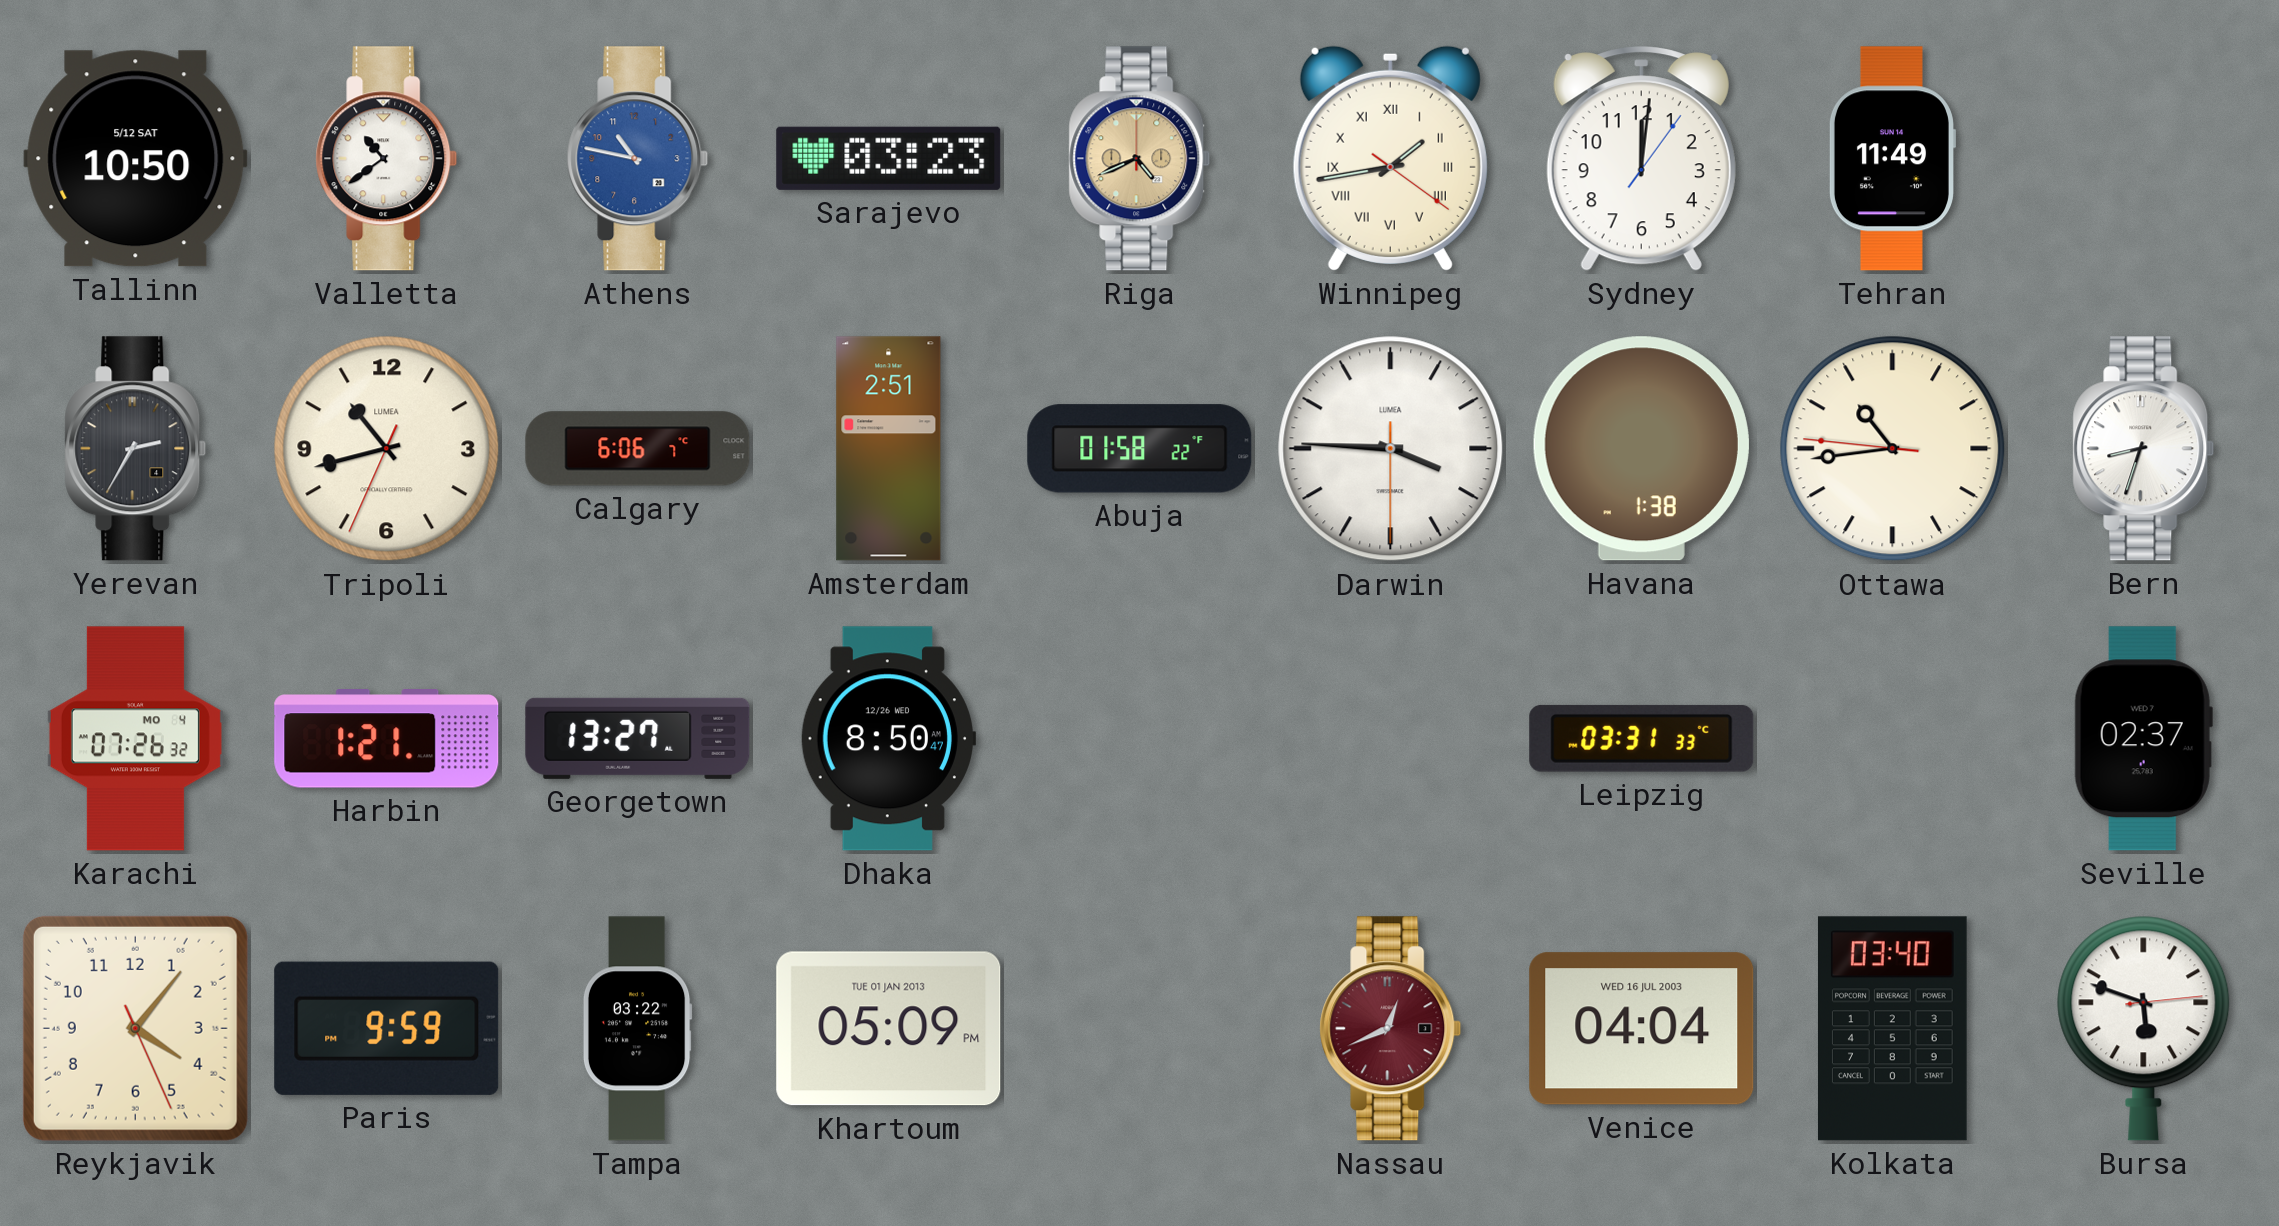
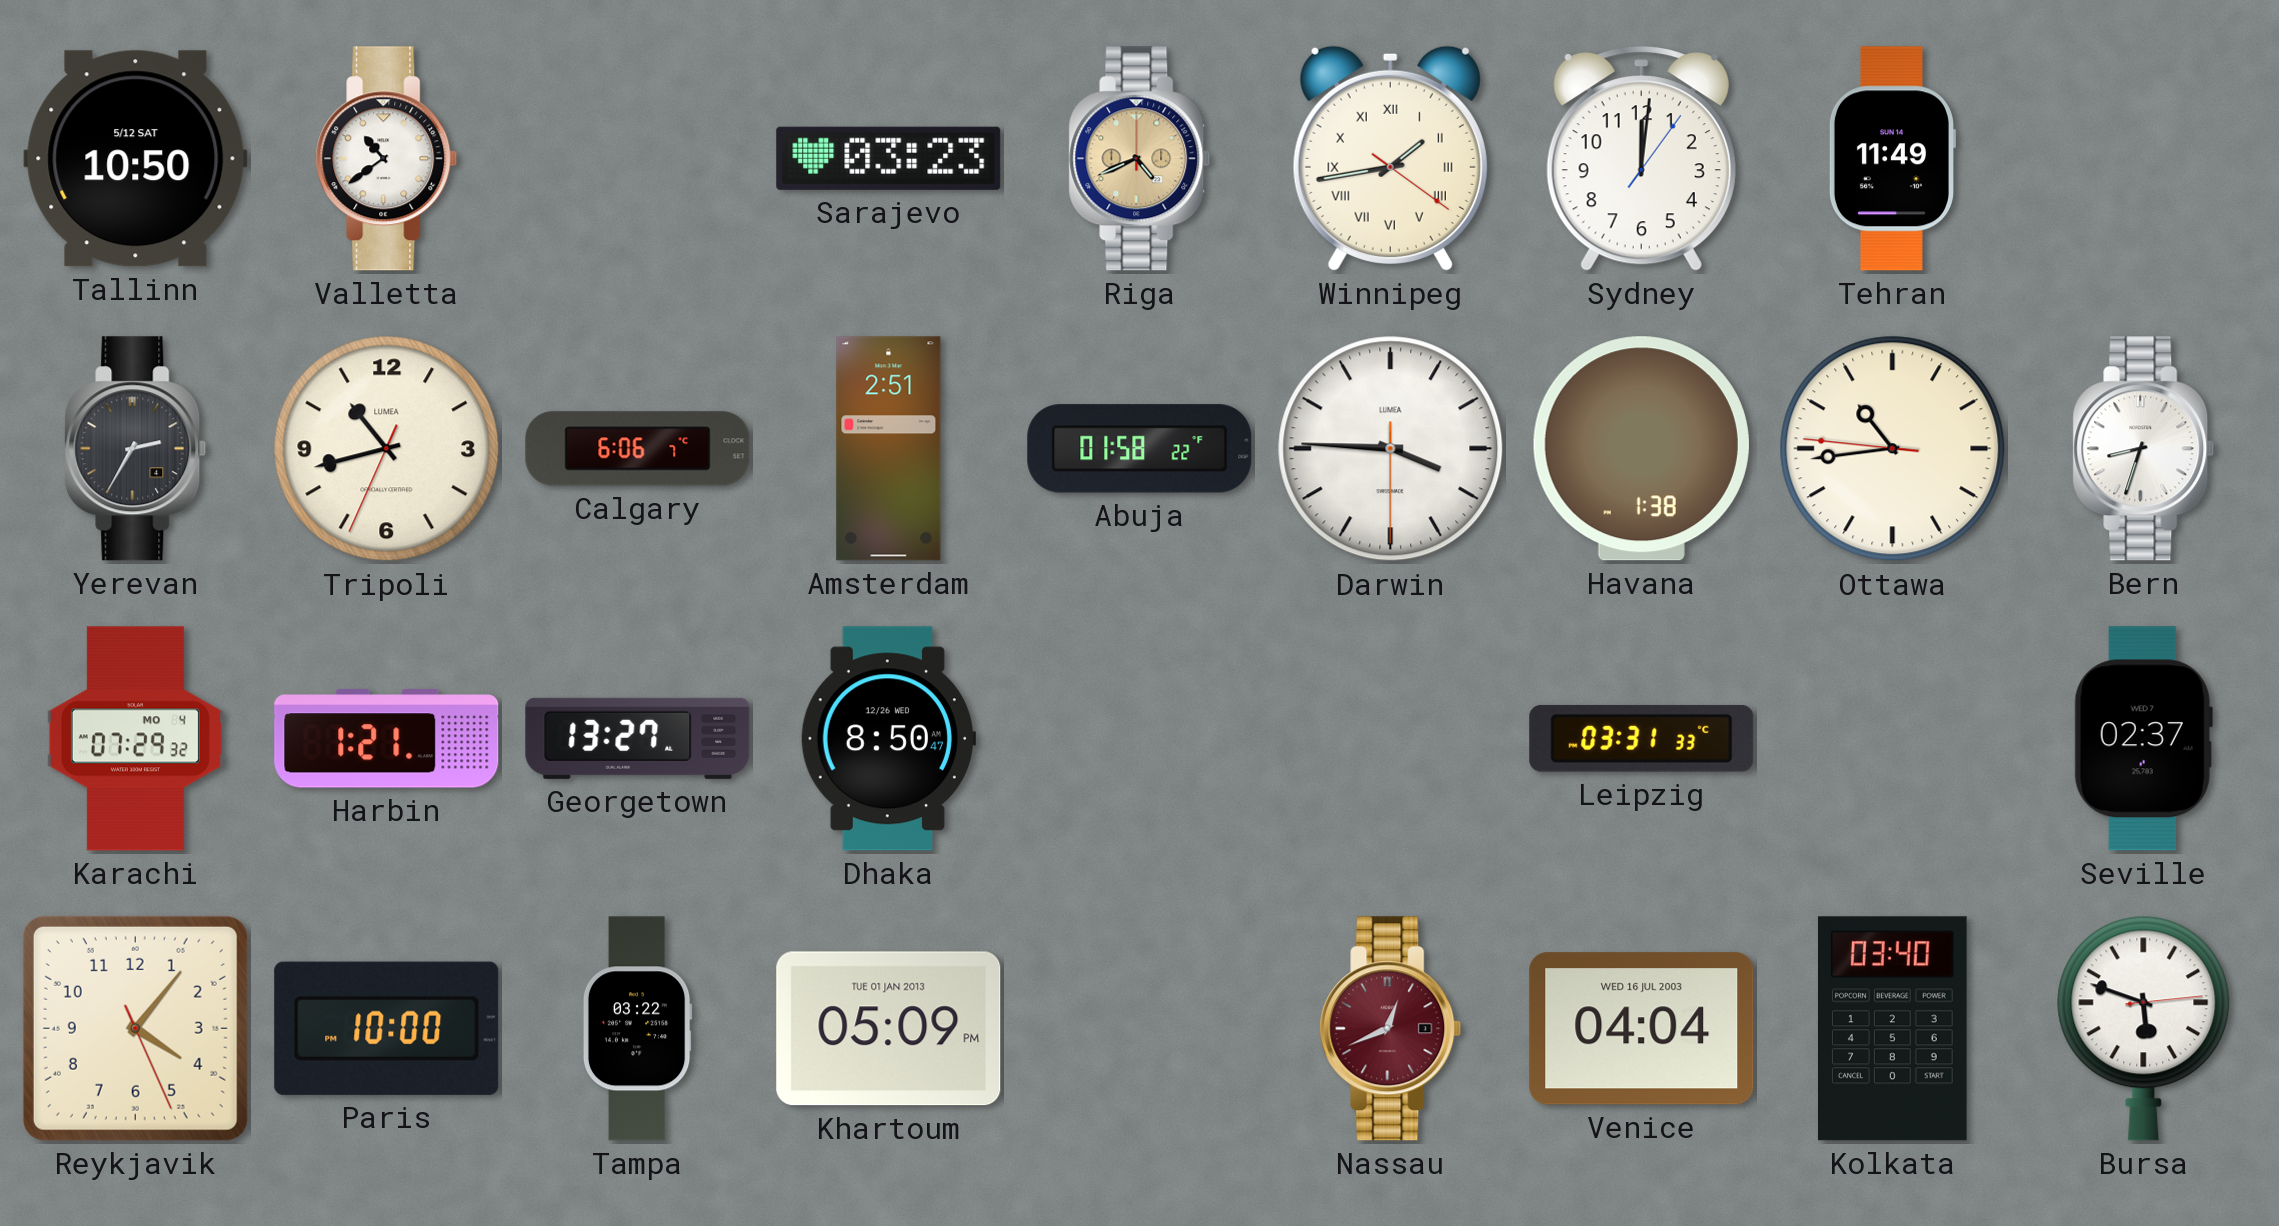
Athens: 10:47 -> none (638, 159)
Karachi: 07:26 -> 07:29 (135, 739)
Paris: 9:59 -> 10:00 (387, 1028)
